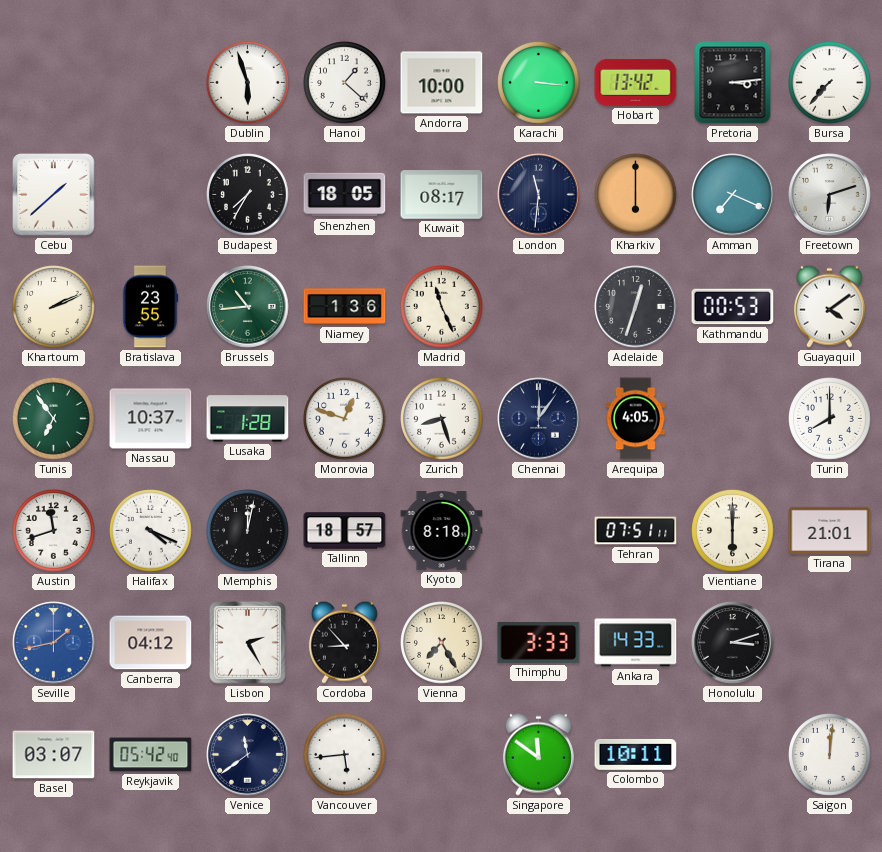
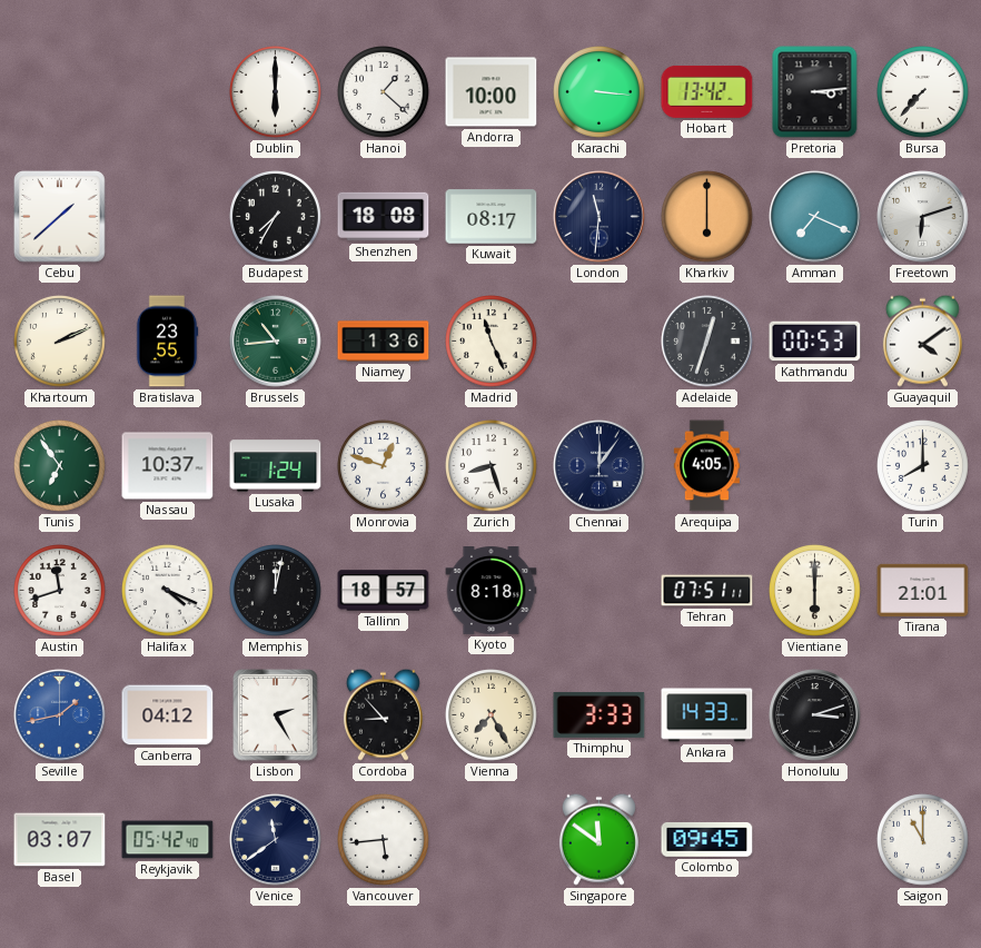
Dublin: 5:57 -> 6:00 (276, 92)
Shenzhen: 18:05 -> 18:08 (384, 217)
Lusaka: 1:28 -> 1:24 (276, 466)
Colombo: 10:11 -> 09:45 (707, 839)
Saigon: 12:01 -> 11:00 (923, 840)
